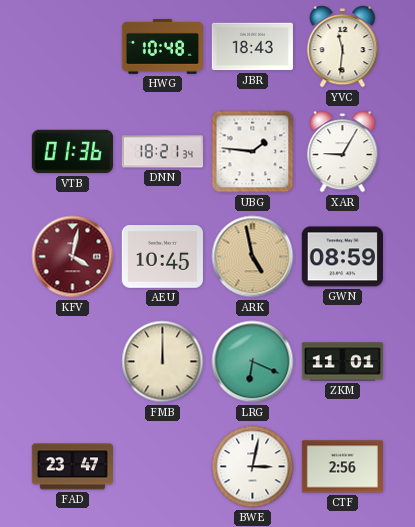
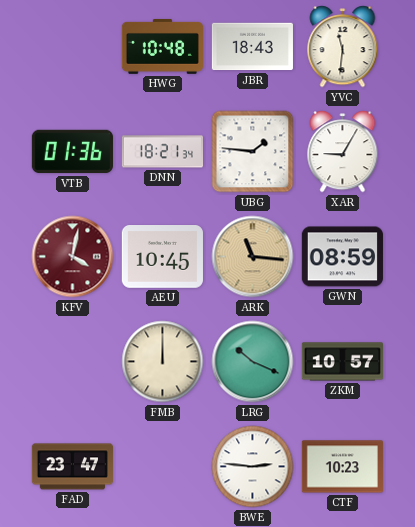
ARK: 4:58 -> 11:16 (253, 257)
LRG: 6:19 -> 10:19 (253, 362)
ZKM: 11:01 -> 10:57 (342, 362)
BWE: 3:02 -> 2:46 (253, 467)
CTF: 2:56 -> 10:23 (342, 467)
